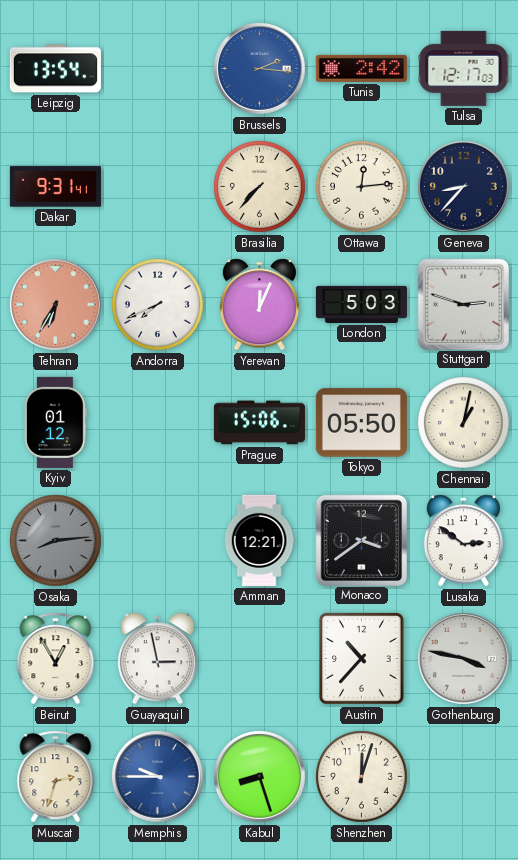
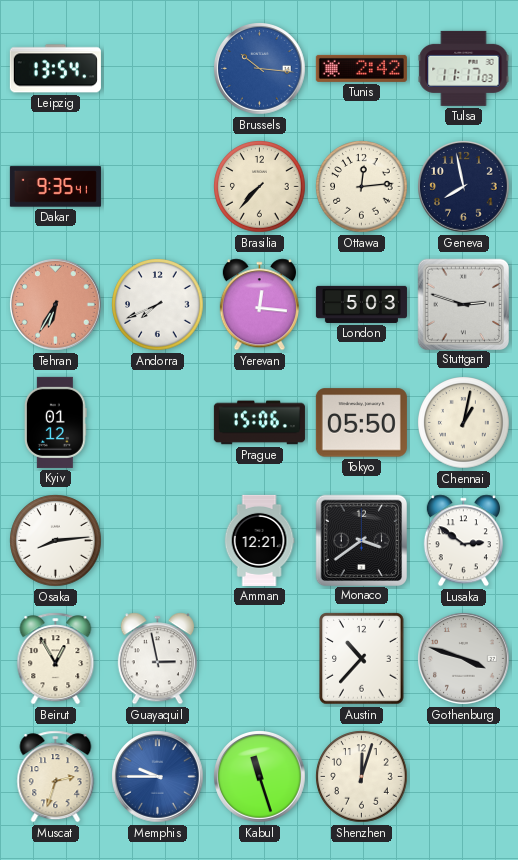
Brussels: 2:16 -> 10:16 (260, 69)
Tulsa: 12:17 -> 11:17 (464, 68)
Dakar: 9:31 -> 9:35 (55, 187)
Geneva: 8:37 -> 7:58 (464, 187)
Yerevan: 12:04 -> 12:16 (259, 305)
Osaka dial: grey -> white (56, 541)
Gothenburg: 3:47 -> 3:48 (464, 659)
Kabul: 8:27 -> 11:27 (260, 777)
